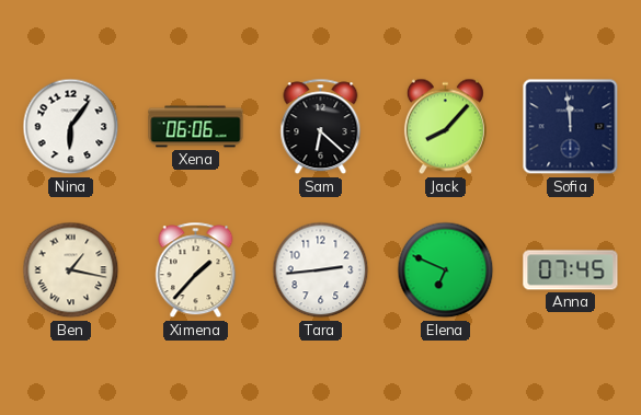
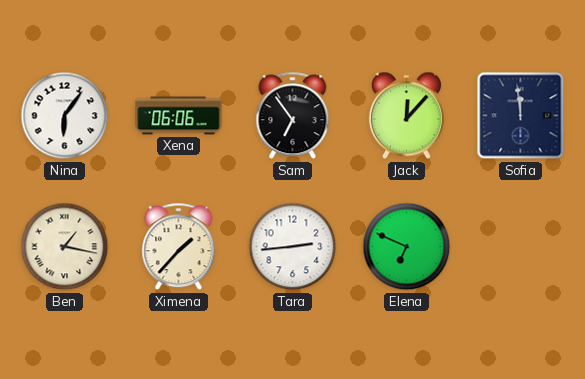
Sam: 6:22 -> 6:54 (293, 116)
Jack: 8:07 -> 12:07 (406, 116)
Anna: 07:45 -> none (571, 270)
